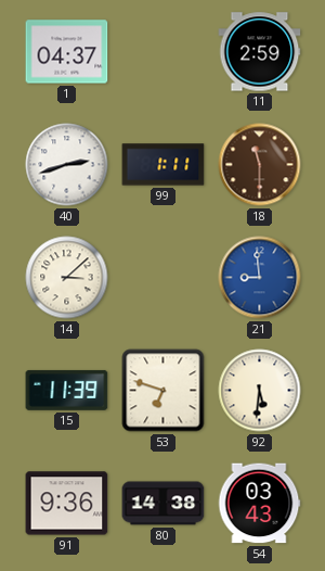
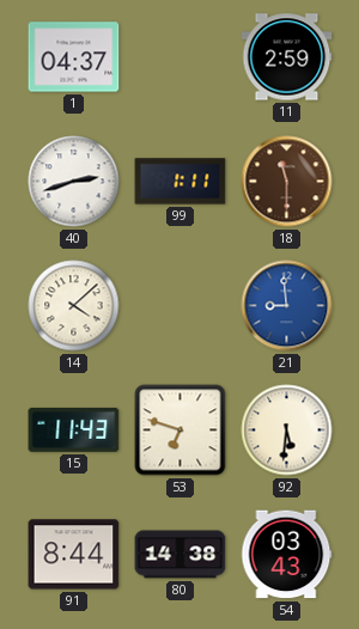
14: 3:08 -> 4:08 (74, 306)
15: 11:39 -> 11:43 (74, 429)
91: 9:36 -> 8:44 (74, 555)
